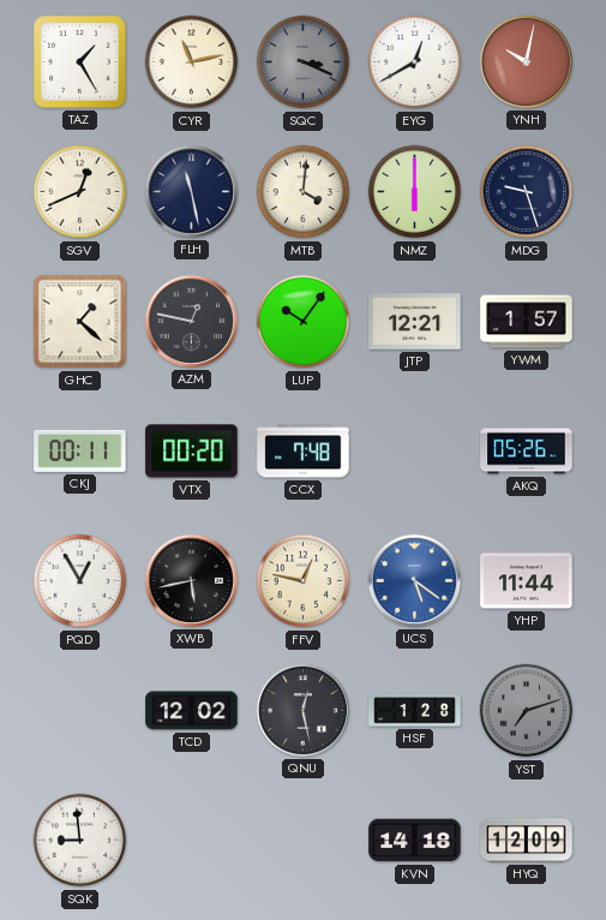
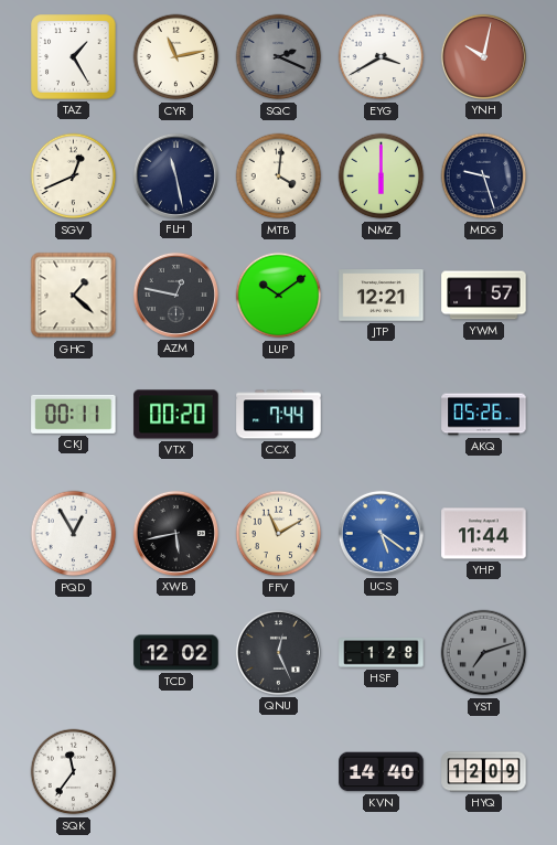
SQC: 3:19 -> 2:19 (279, 57)
EYG: 12:40 -> 3:40 (382, 57)
LUP: 10:06 -> 10:09 (279, 296)
CCX: 7:48 -> 7:44 (279, 415)
FFV: 12:47 -> 11:10 (279, 534)
QNU: 12:28 -> 12:26 (278, 652)
SQK: 8:59 -> 11:36 (74, 772)
KVN: 14:18 -> 14:40 (382, 772)
